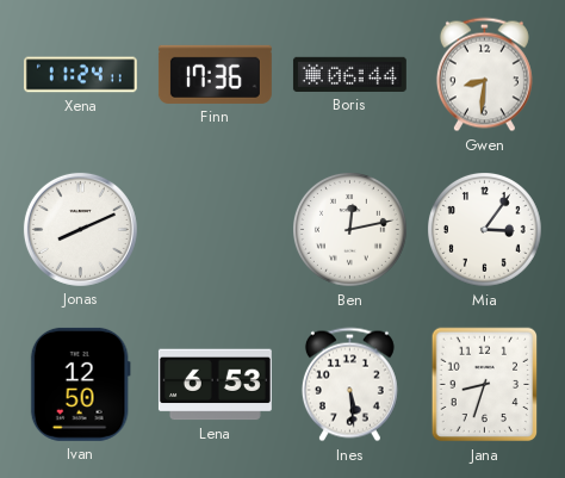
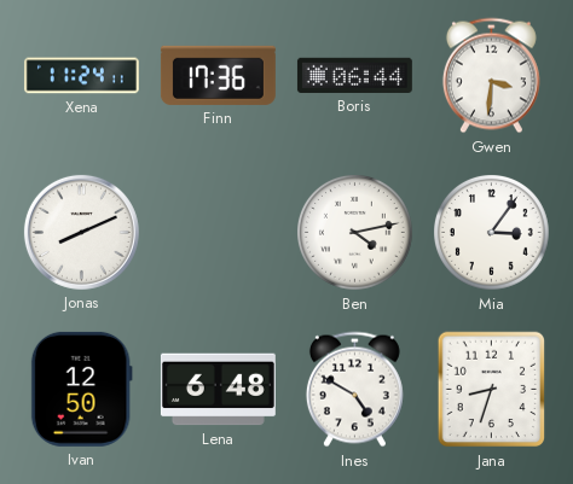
Gwen: 8:31 -> 3:31 (491, 76)
Ben: 12:13 -> 4:13 (355, 233)
Lena: 6:53 -> 6:48 (218, 390)
Ines: 5:29 -> 4:50 (354, 390)
